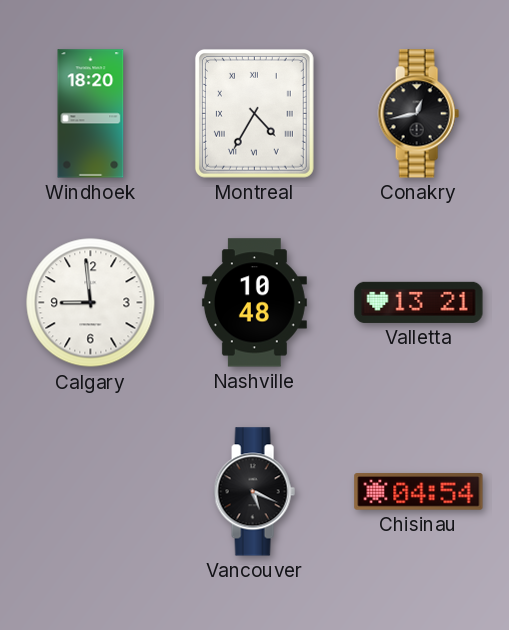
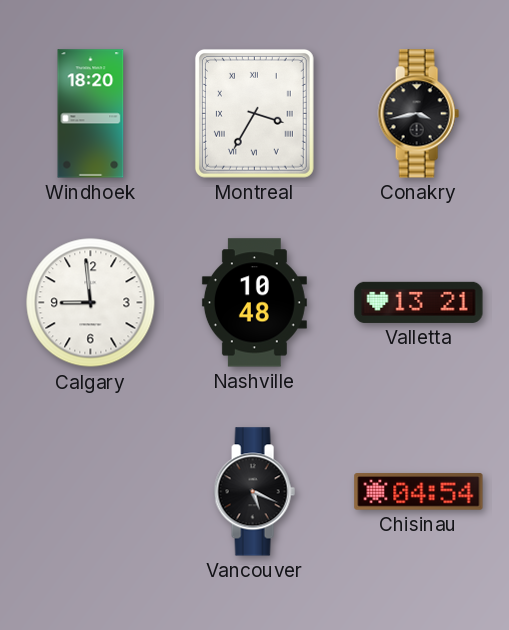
Montreal: 4:35 -> 3:35 (254, 113)
Conakry: 12:43 -> 3:43 (418, 114)
